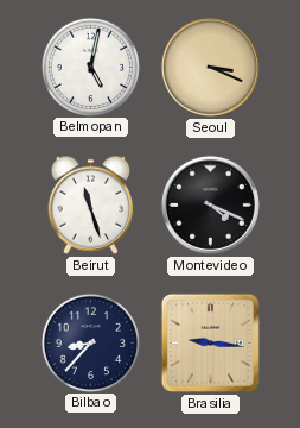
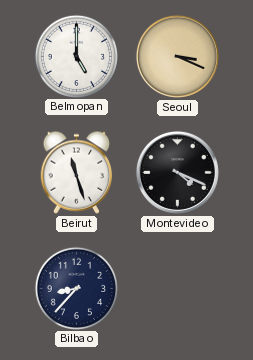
Belmopan: 5:02 -> 5:00 (76, 56)
Brasilia: 9:16 -> none (210, 342)
